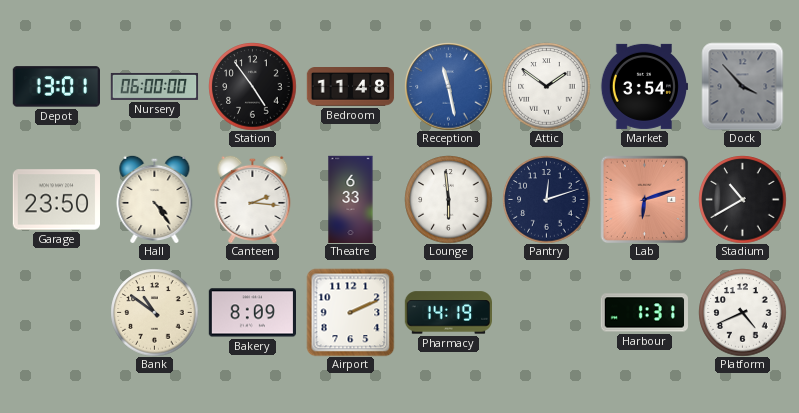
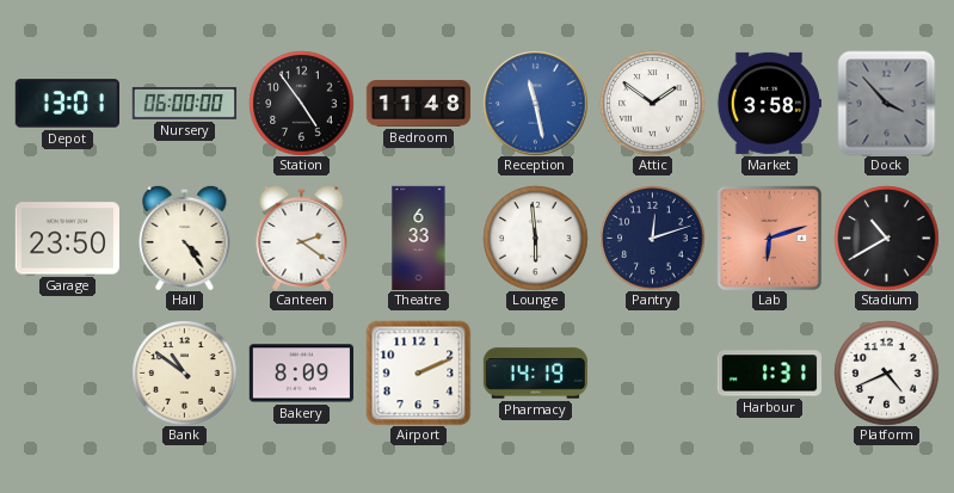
Market: 3:54 -> 3:58 (769, 103)
Canteen: 2:16 -> 2:21 (302, 238)
